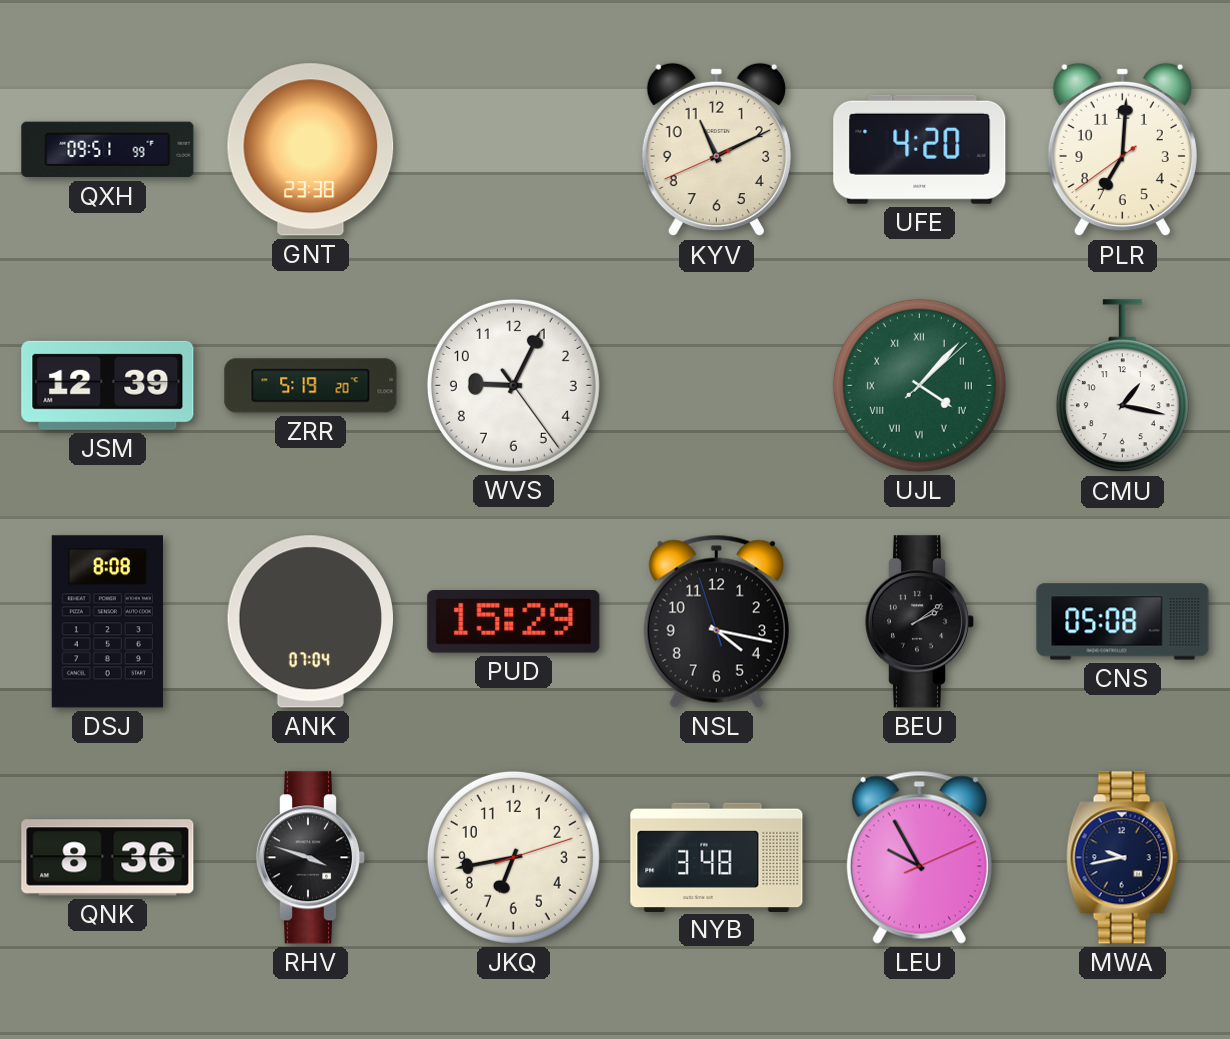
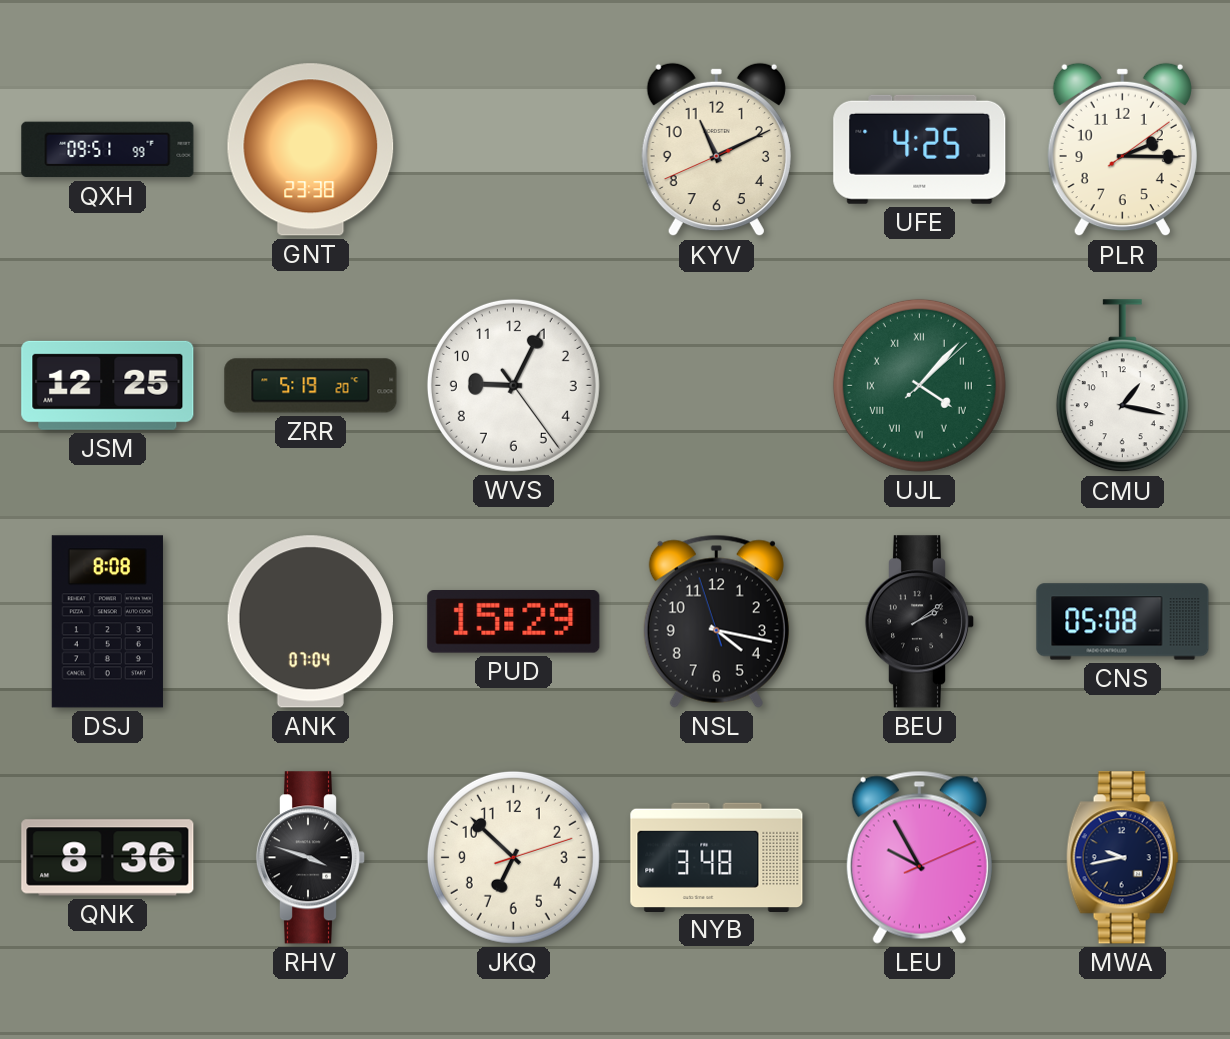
UFE: 4:20 -> 4:25 (920, 149)
PLR: 7:00 -> 2:15 (1122, 150)
JSM: 12:39 -> 12:25 (108, 385)
JKQ: 6:43 -> 6:52 (513, 857)
